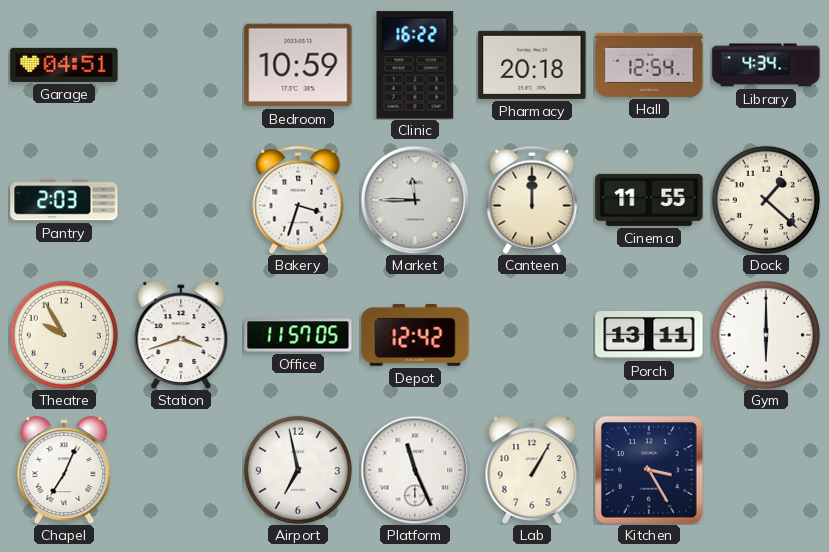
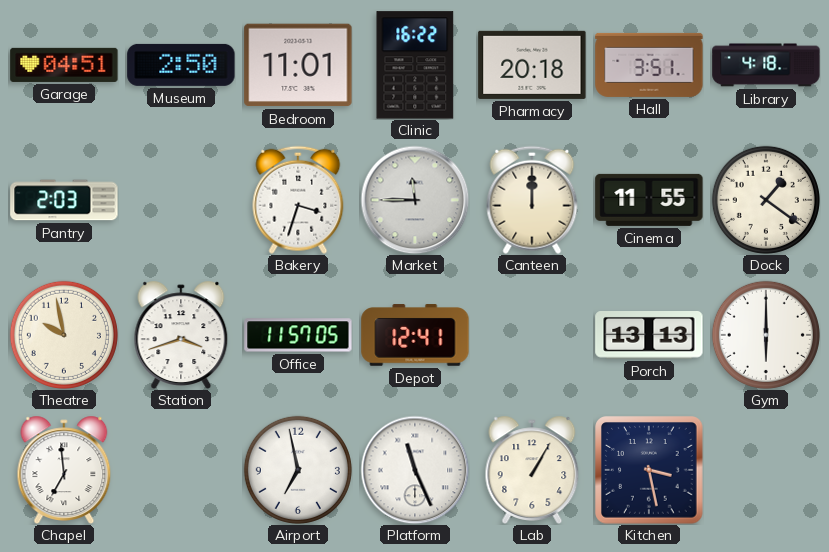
Museum: none -> 2:50 (181, 65)
Bedroom: 10:59 -> 11:01 (298, 65)
Hall: 12:54 -> 3:51 (649, 65)
Library: 4:34 -> 4:18 (766, 65)
Dock: 1:22 -> 1:21 (766, 200)
Theatre: 9:55 -> 9:58 (64, 335)
Depot: 12:42 -> 12:41 (415, 335)
Porch: 13:11 -> 13:13 (649, 336)
Chapel: 7:04 -> 6:59 (64, 470)
Kitchen: 3:25 -> 3:28 (649, 470)
